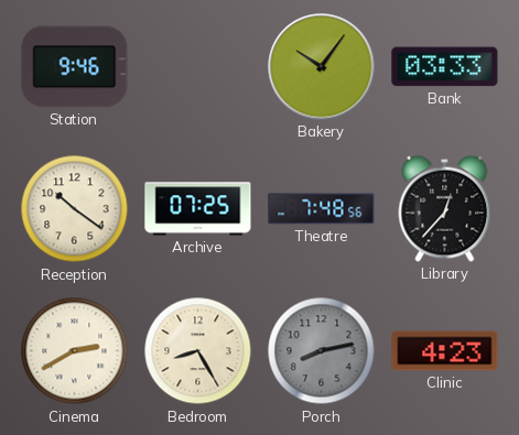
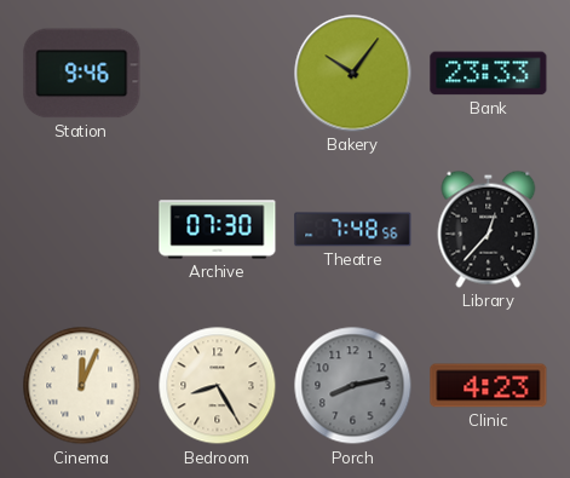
Bank: 03:33 -> 23:33 (489, 74)
Reception: 10:21 -> none (75, 209)
Archive: 07:25 -> 07:30 (218, 230)
Cinema: 2:40 -> 12:04 (82, 386)
